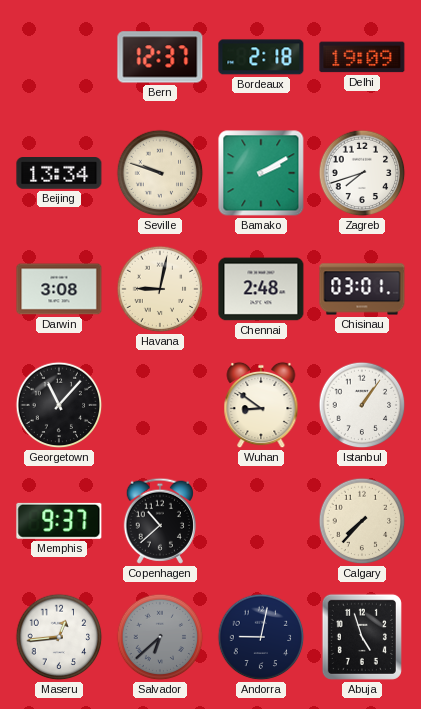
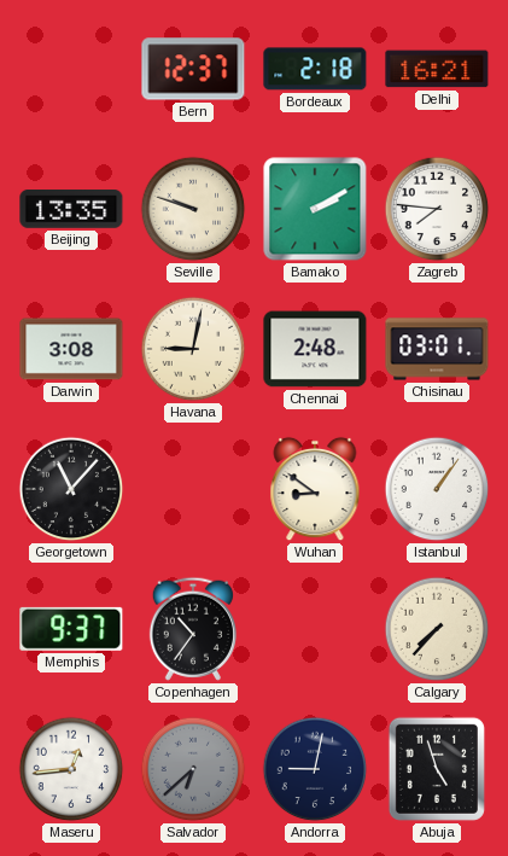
Delhi: 19:09 -> 16:21 (437, 69)
Beijing: 13:34 -> 13:35 (71, 210)
Zagreb: 7:42 -> 7:46 (437, 209)
Copenhagen: 10:38 -> 10:36 (193, 629)
